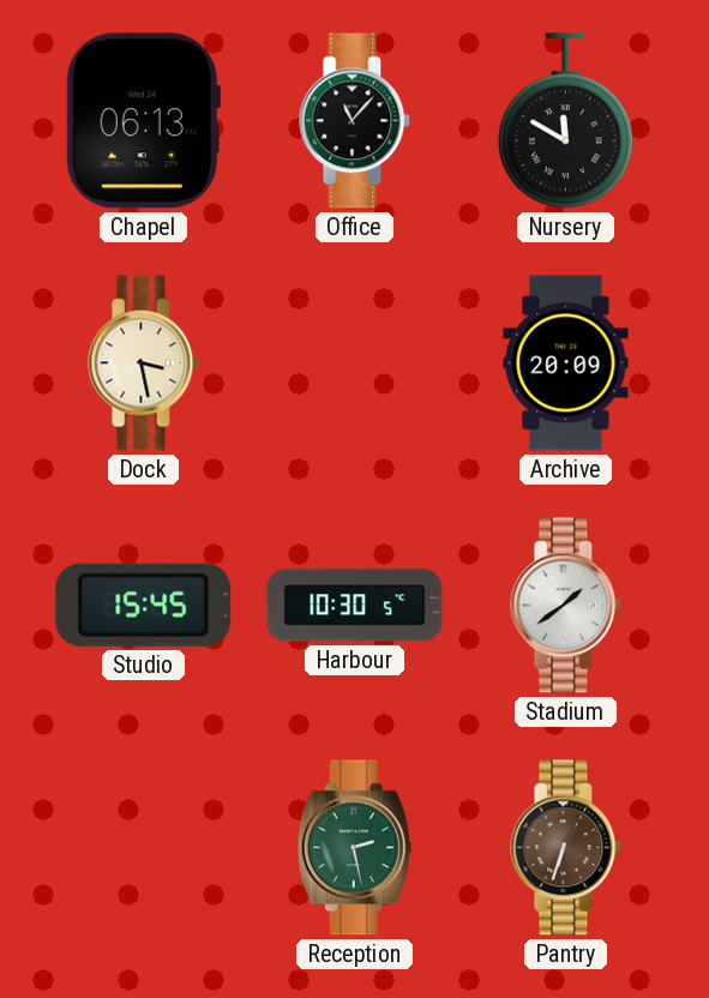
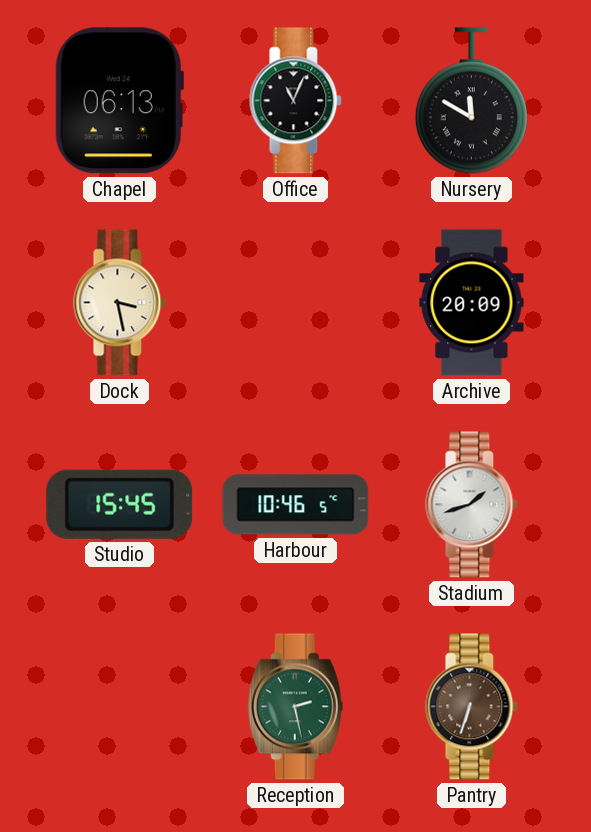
Office: 11:07 -> 11:04 (296, 101)
Harbour: 10:30 -> 10:46 (296, 505)
Stadium: 1:39 -> 1:42 (472, 505)
